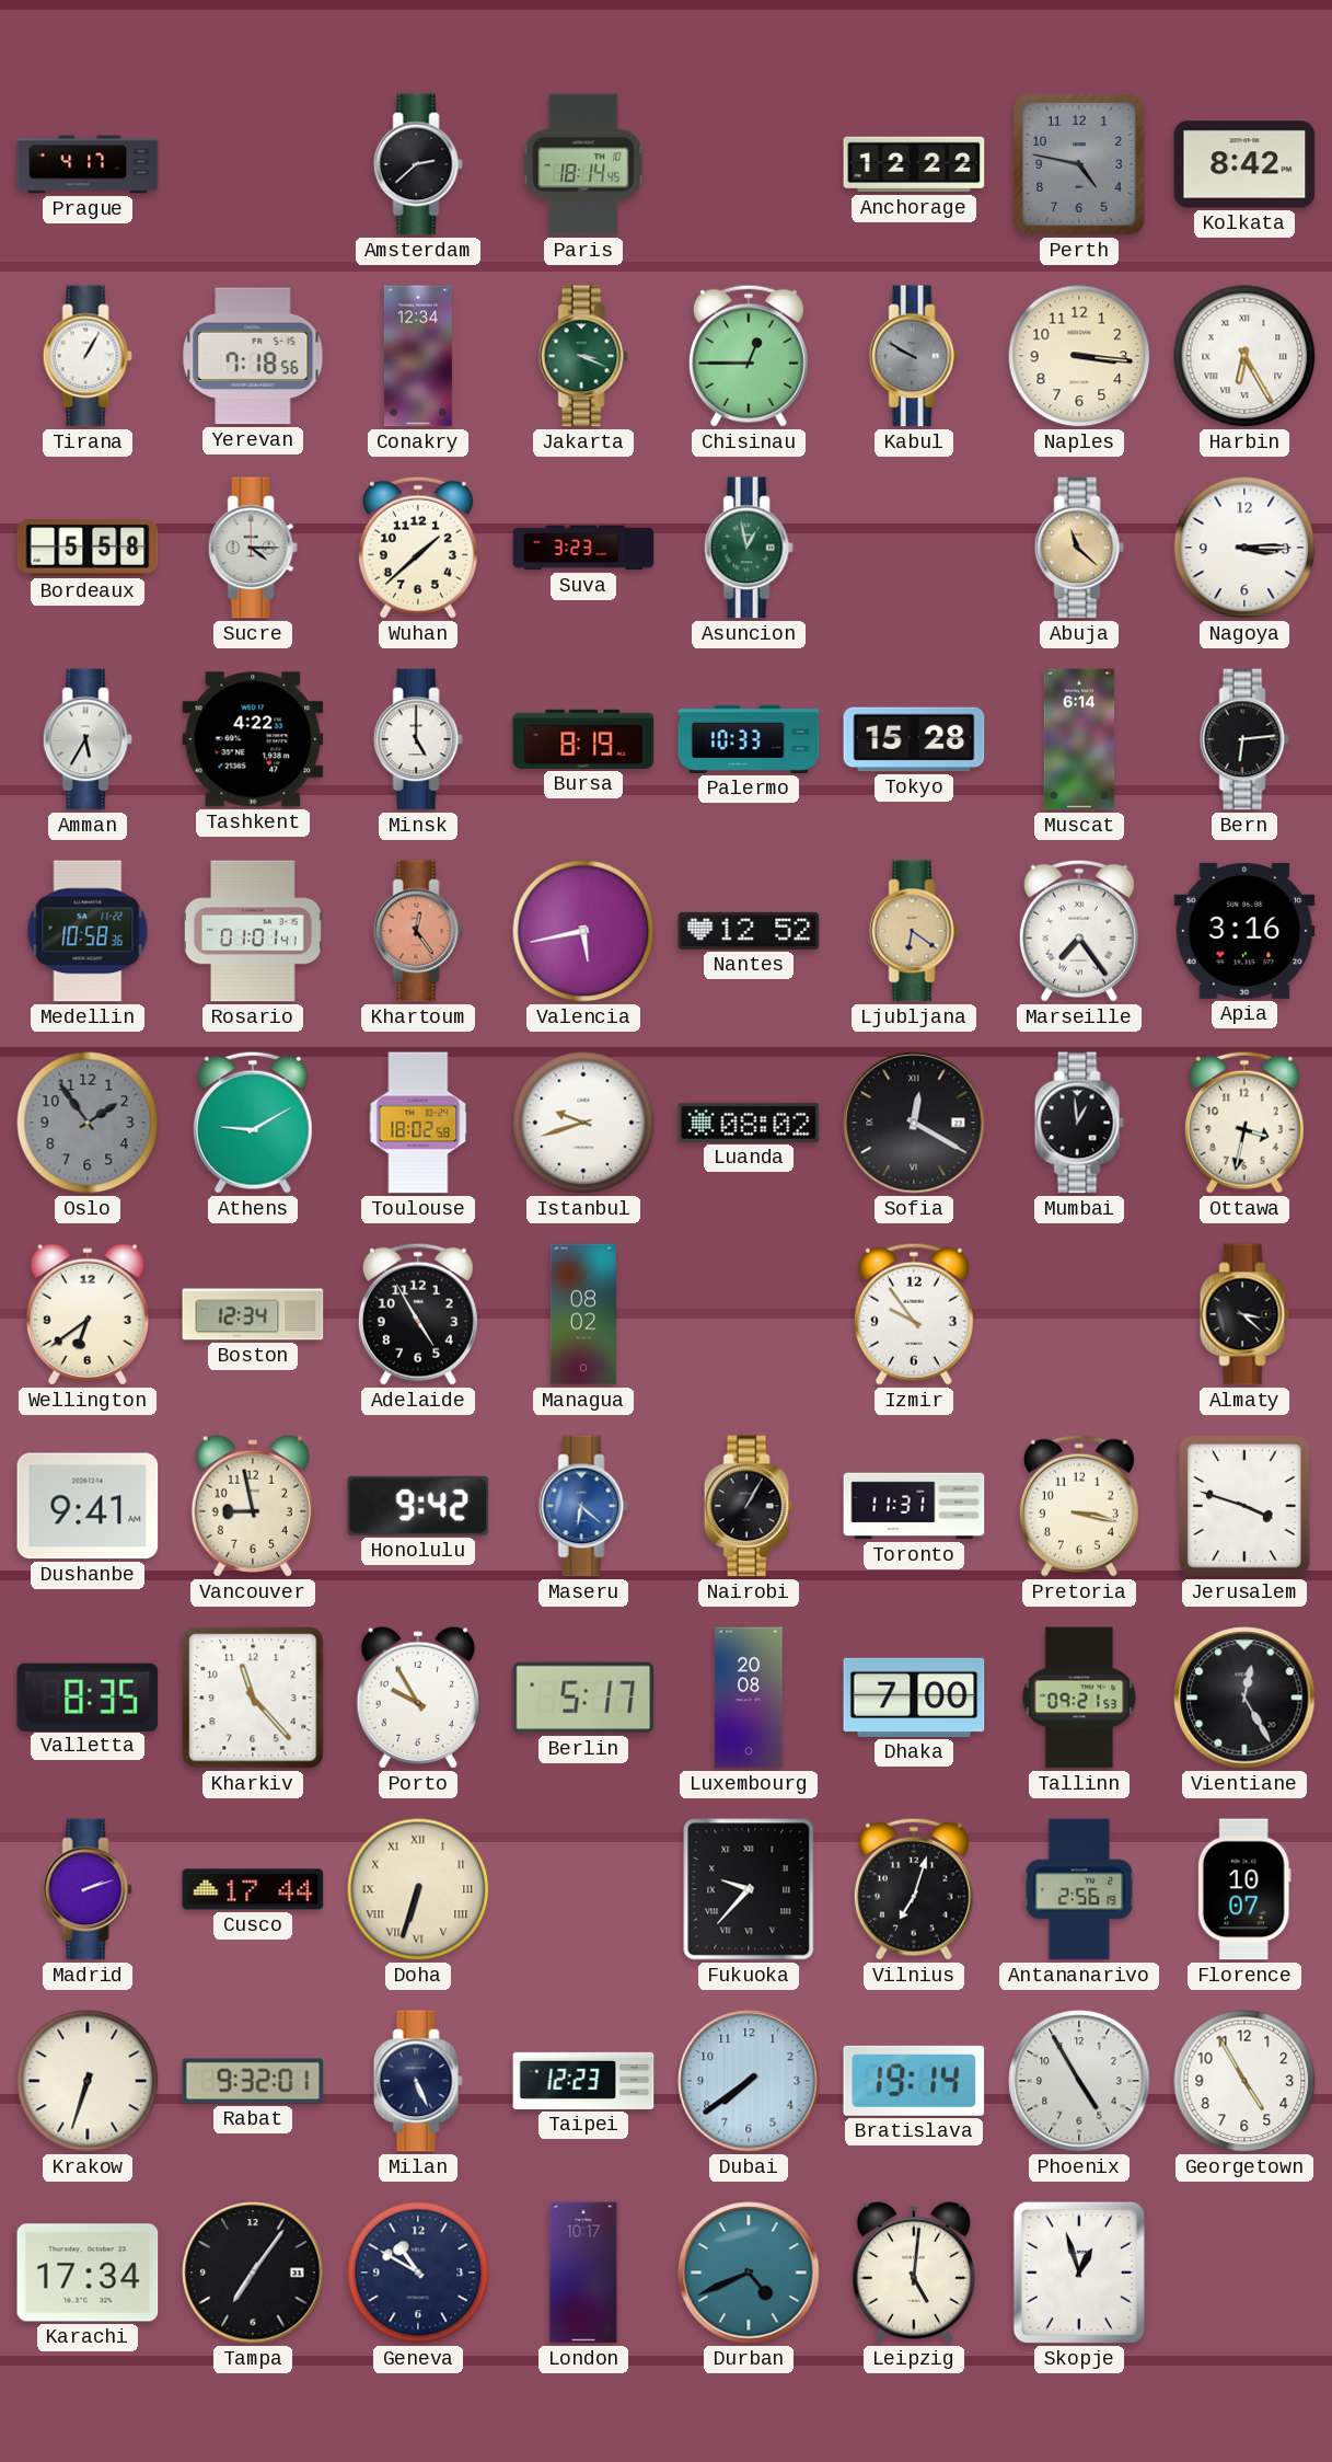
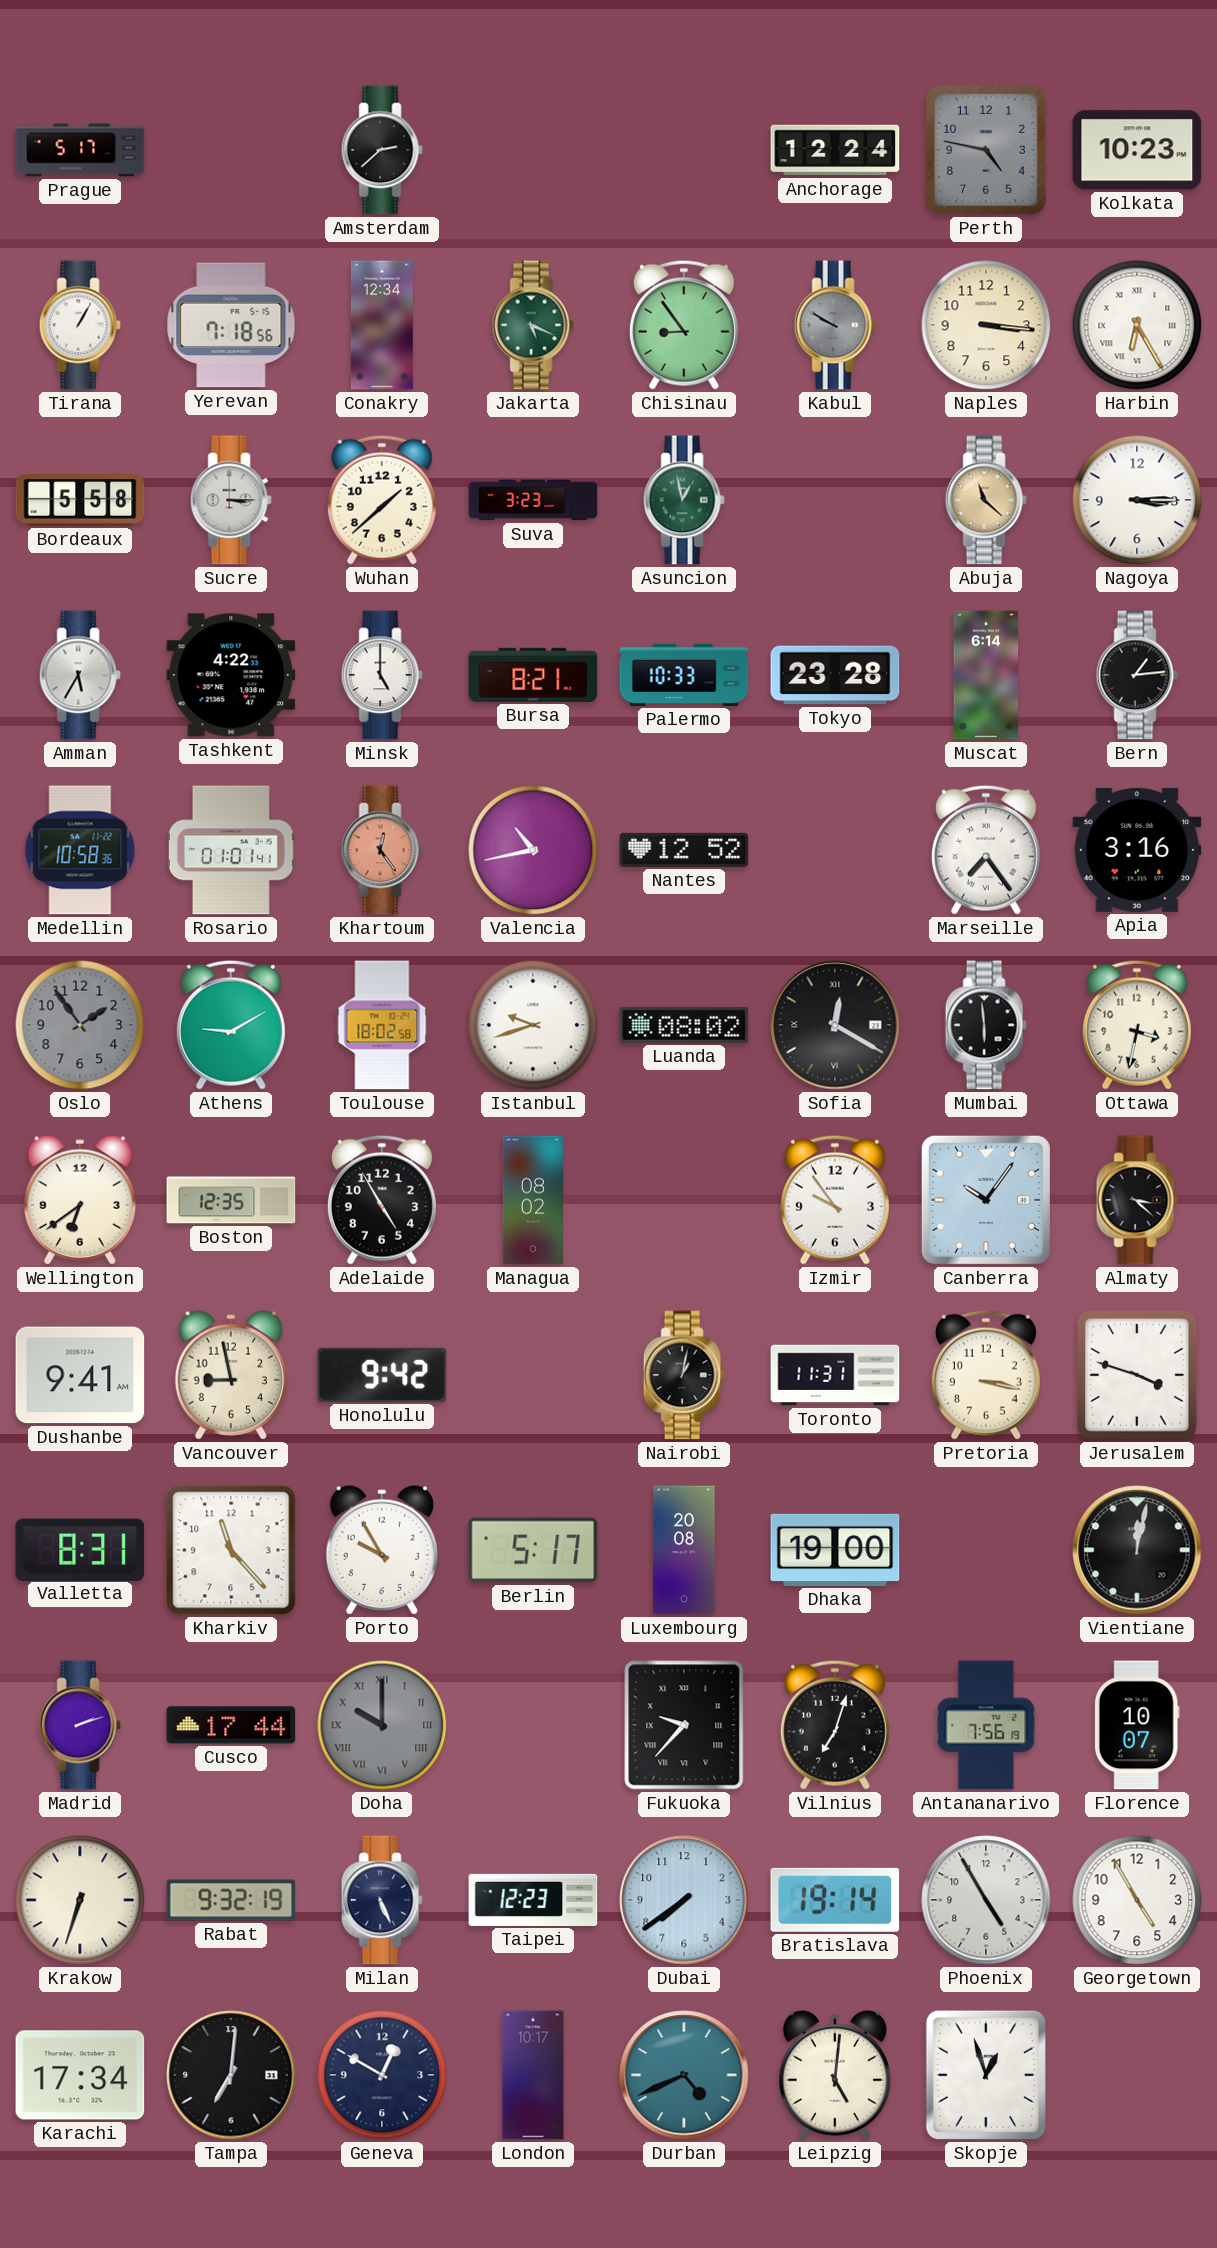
Prague: 4:17 -> 5:17 (80, 150)
Paris: 18:14 -> none (583, 164)
Anchorage: 12:22 -> 12:24 (835, 150)
Kolkata: 8:42 -> 10:23 (1137, 150)
Jakarta: 3:19 -> 5:19 (533, 325)
Chisinau: 12:45 -> 8:54 (684, 325)
Sucre: 4:15 -> 3:15 (231, 500)
Bursa: 8:19 -> 8:21 (533, 675)
Tokyo: 15:28 -> 23:28 (835, 675)
Bern: 6:14 -> 1:14 (1137, 675)
Valencia: 5:43 -> 10:43 (533, 850)
Ljubljana: 6:21 -> none (914, 931)
Mumbai: 12:59 -> 5:59 (986, 1025)
Boston: 12:34 -> 12:35 (231, 1200)
Canberra: none -> 10:06 (986, 1200)
Maseru: 6:22 -> none (583, 1506)
Nairobi: 1:05 -> 1:02 (684, 1375)
Valletta: 8:35 -> 8:31 (80, 1549)
Dhaka: 7:00 -> 19:00 (835, 1550)
Tallinn: 09:21 -> none (1079, 1698)
Vientiane: 12:25 -> 12:02 (1137, 1550)
Doha: 6:33 -> 10:00 (382, 1725)
Doha dial: cream -> grey (382, 1725)
Antananarivo: 2:56 -> 7:56 (986, 1725)
Rabat: 9:32:01 -> 9:32:19 (231, 1900)
Tampa: 7:06 -> 7:01 (231, 2075)
Geneva: 10:50 -> 12:50 (382, 2075)
